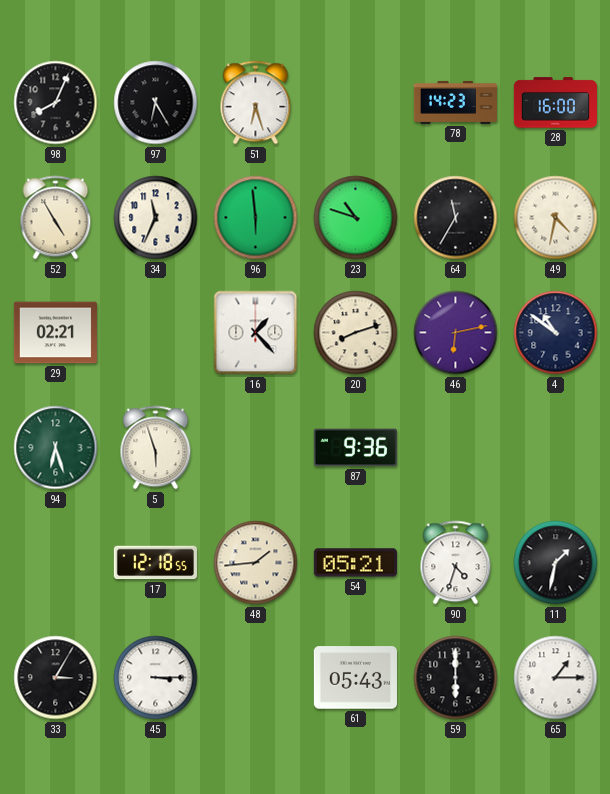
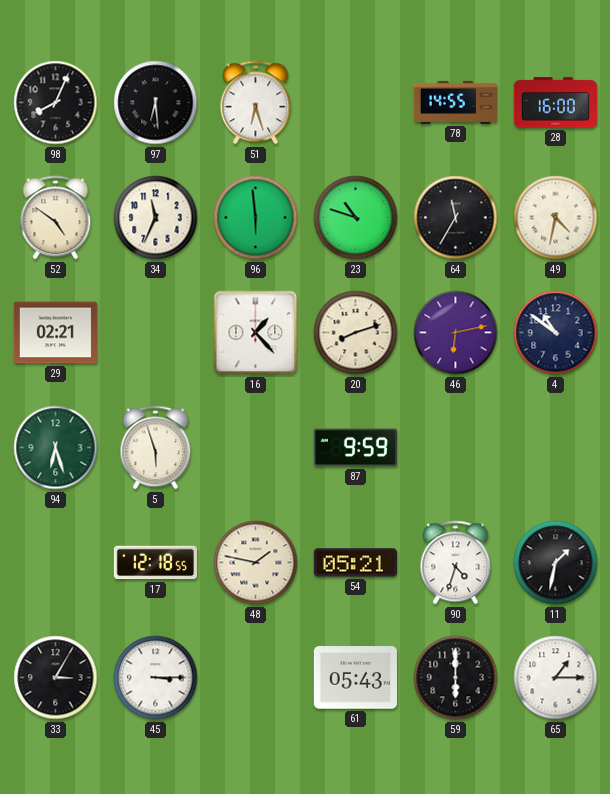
97: 6:25 -> 6:29 (156, 103)
78: 14:23 -> 14:55 (455, 102)
52: 4:55 -> 4:51 (56, 218)
87: 9:36 -> 9:59 (355, 448)
48: 1:44 -> 1:47 (256, 563)
